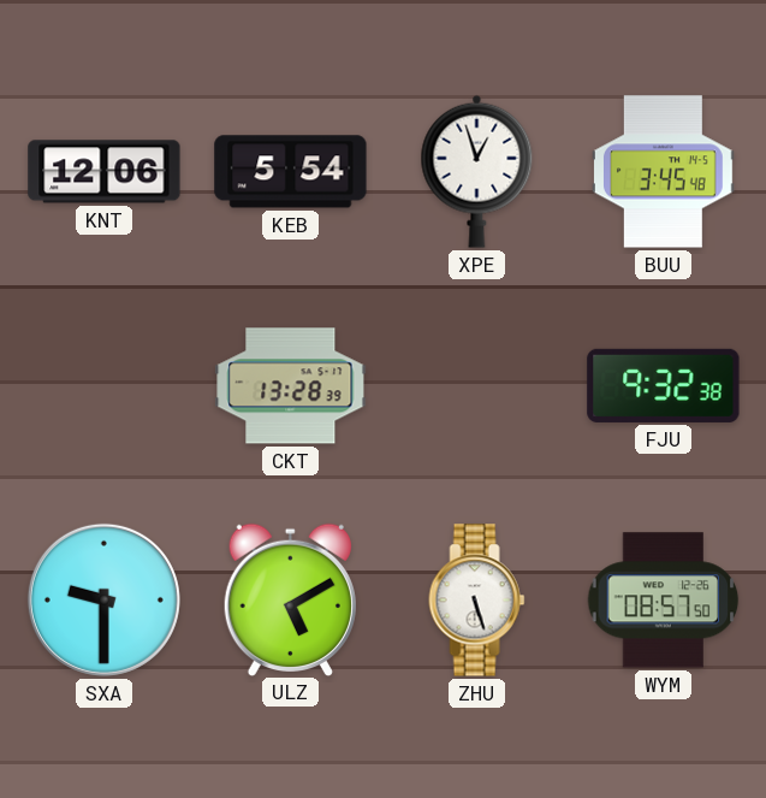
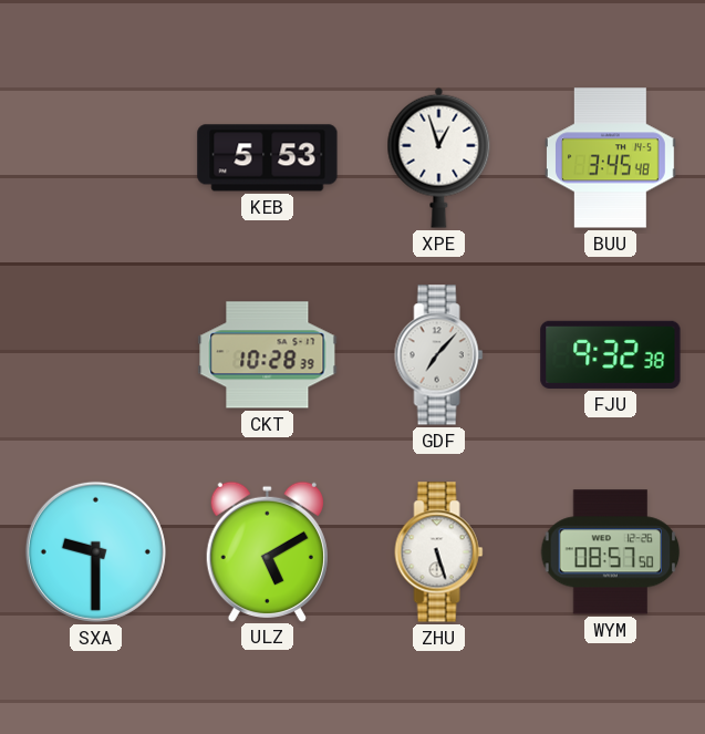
KNT: 12:06 -> none (105, 172)
KEB: 5:54 -> 5:53 (268, 158)
CKT: 13:28 -> 10:28 (268, 355)
GDF: none -> 7:07 (439, 355)
